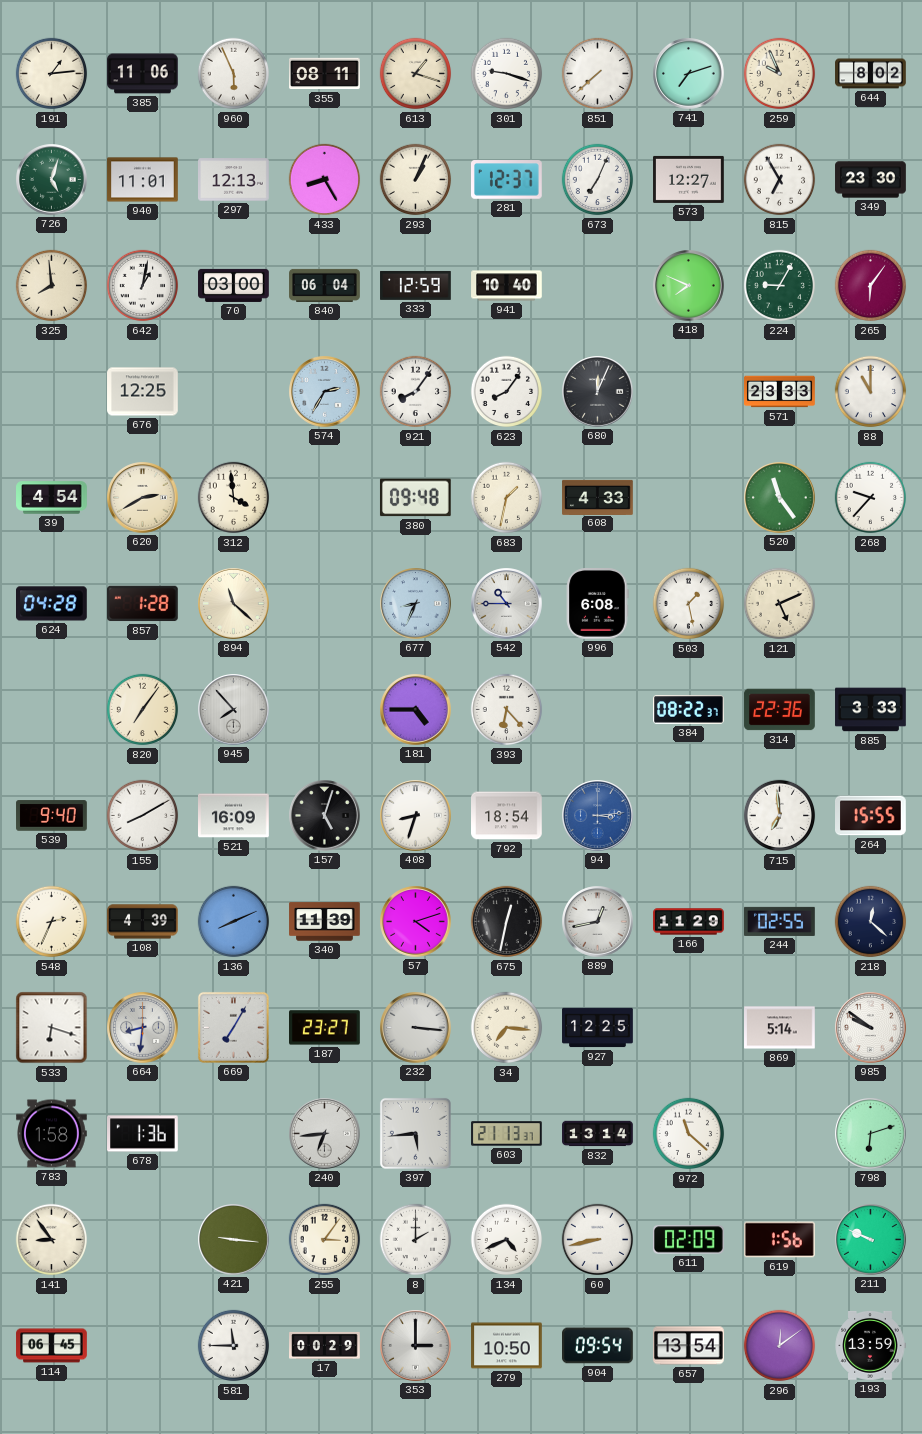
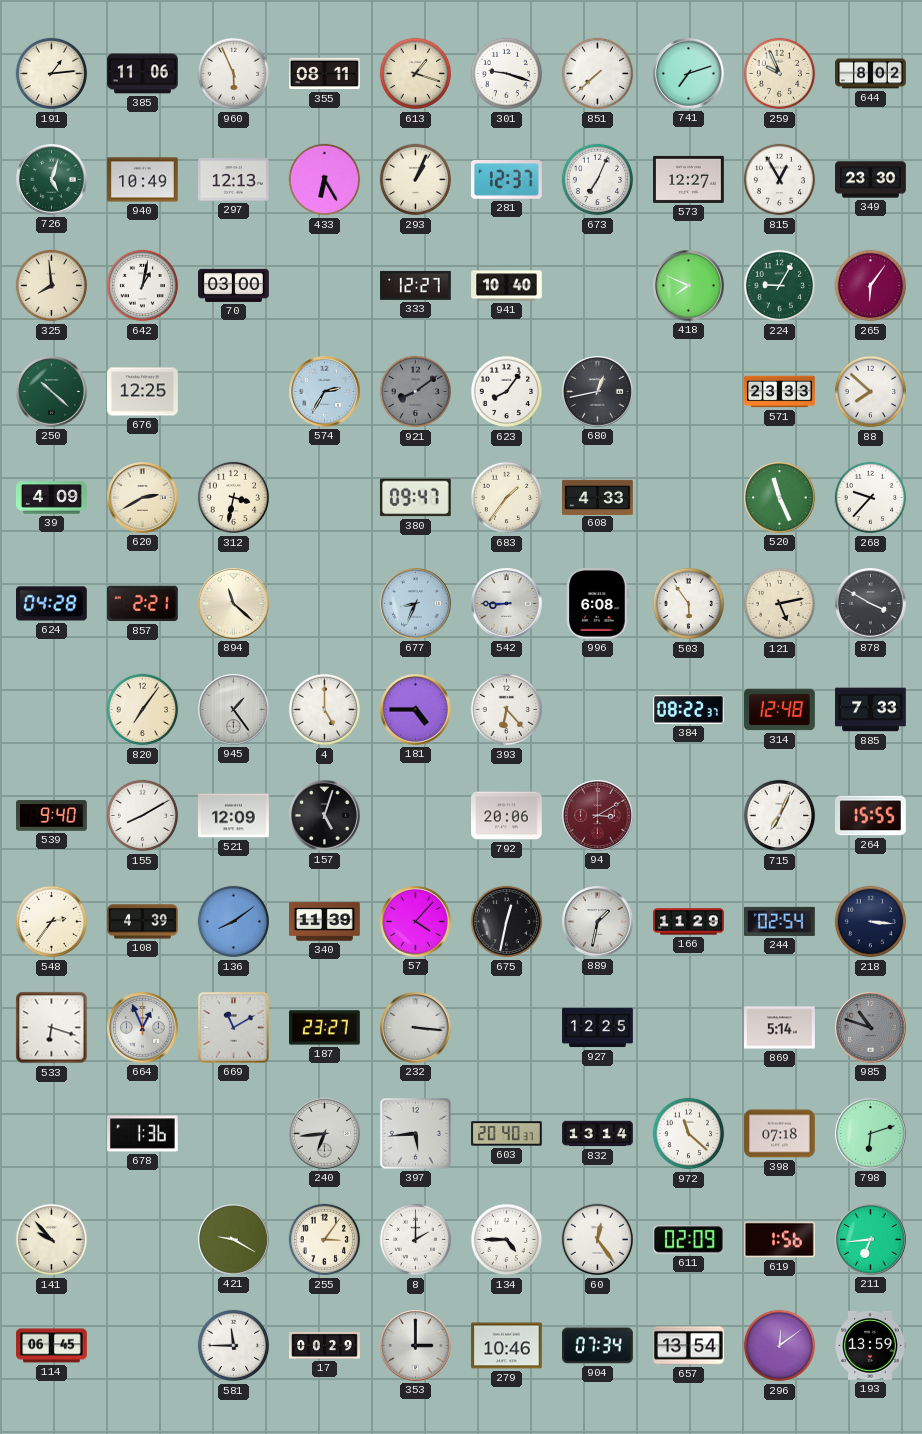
940: 11:01 -> 10:49 (143, 180)
433: 8:25 -> 6:25 (325, 180)
815: 6:55 -> 12:55 (780, 180)
840: 06:04 -> none (325, 285)
333: 12:59 -> 12:27 (416, 285)
250: none -> 10:22 (52, 392)
921: 8:06 -> 8:09 (416, 392)
921 dial: white -> grey (416, 392)
680: 12:04 -> 12:43 (598, 392)
88: 11:00 -> 7:52 (871, 392)
39: 4:54 -> 4:09 (52, 498)
312: 3:59 -> 3:32 (234, 498)
380: 09:48 -> 09:47 (415, 498)
683: 1:32 -> 1:36 (507, 498)
520: 11:24 -> 11:26 (780, 498)
857: 1:28 -> 2:21 (143, 604)
542: 10:45 -> 8:45 (507, 604)
503: 1:28 -> 5:54 (689, 604)
121: 5:11 -> 5:13 (780, 604)
878: none -> 3:50 (871, 604)
945: 7:53 -> 1:24 (234, 710)
4: none -> 5:00 (325, 710)
314: 22:36 -> 12:48 (780, 710)
885: 3:33 -> 7:33 (871, 710)
521: 16:09 -> 12:09 (234, 816)
408: 8:33 -> none (416, 816)
792: 18:54 -> 20:06 (507, 816)
94: 3:14 -> 3:10 (598, 816)
94 dial: blue -> burgundy (598, 816)
715: 6:59 -> 7:04 (780, 816)
548: 2:34 -> 2:36 (52, 922)
136: 8:11 -> 8:09 (234, 922)
57: 4:12 -> 4:07 (416, 922)
889: 12:43 -> 1:32 (598, 922)
244: 02:55 -> 02:54 (780, 921)
218: 12:22 -> 3:16 (871, 922)
664: 8:31 -> 12:56 (143, 1028)
669: 7:05 -> 11:10 (233, 1027)
34: 7:16 -> none (507, 1028)
985: 9:51 -> 10:48 (871, 1028)
985 dial: white -> grey (871, 1028)
783: 1:58 -> none (52, 1134)
603: 21:13 -> 20:40 (507, 1134)
398: none -> 07:18 (780, 1134)
141: 8:54 -> 9:53 (52, 1240)
421: 9:16 -> 9:20 (234, 1240)
134: 4:41 -> 4:45 (507, 1240)
60: 8:43 -> 12:24 (598, 1240)
211: 9:49 -> 6:44 (871, 1240)
279: 10:50 -> 10:46 (507, 1346)
904: 09:54 -> 07:34 (598, 1346)
